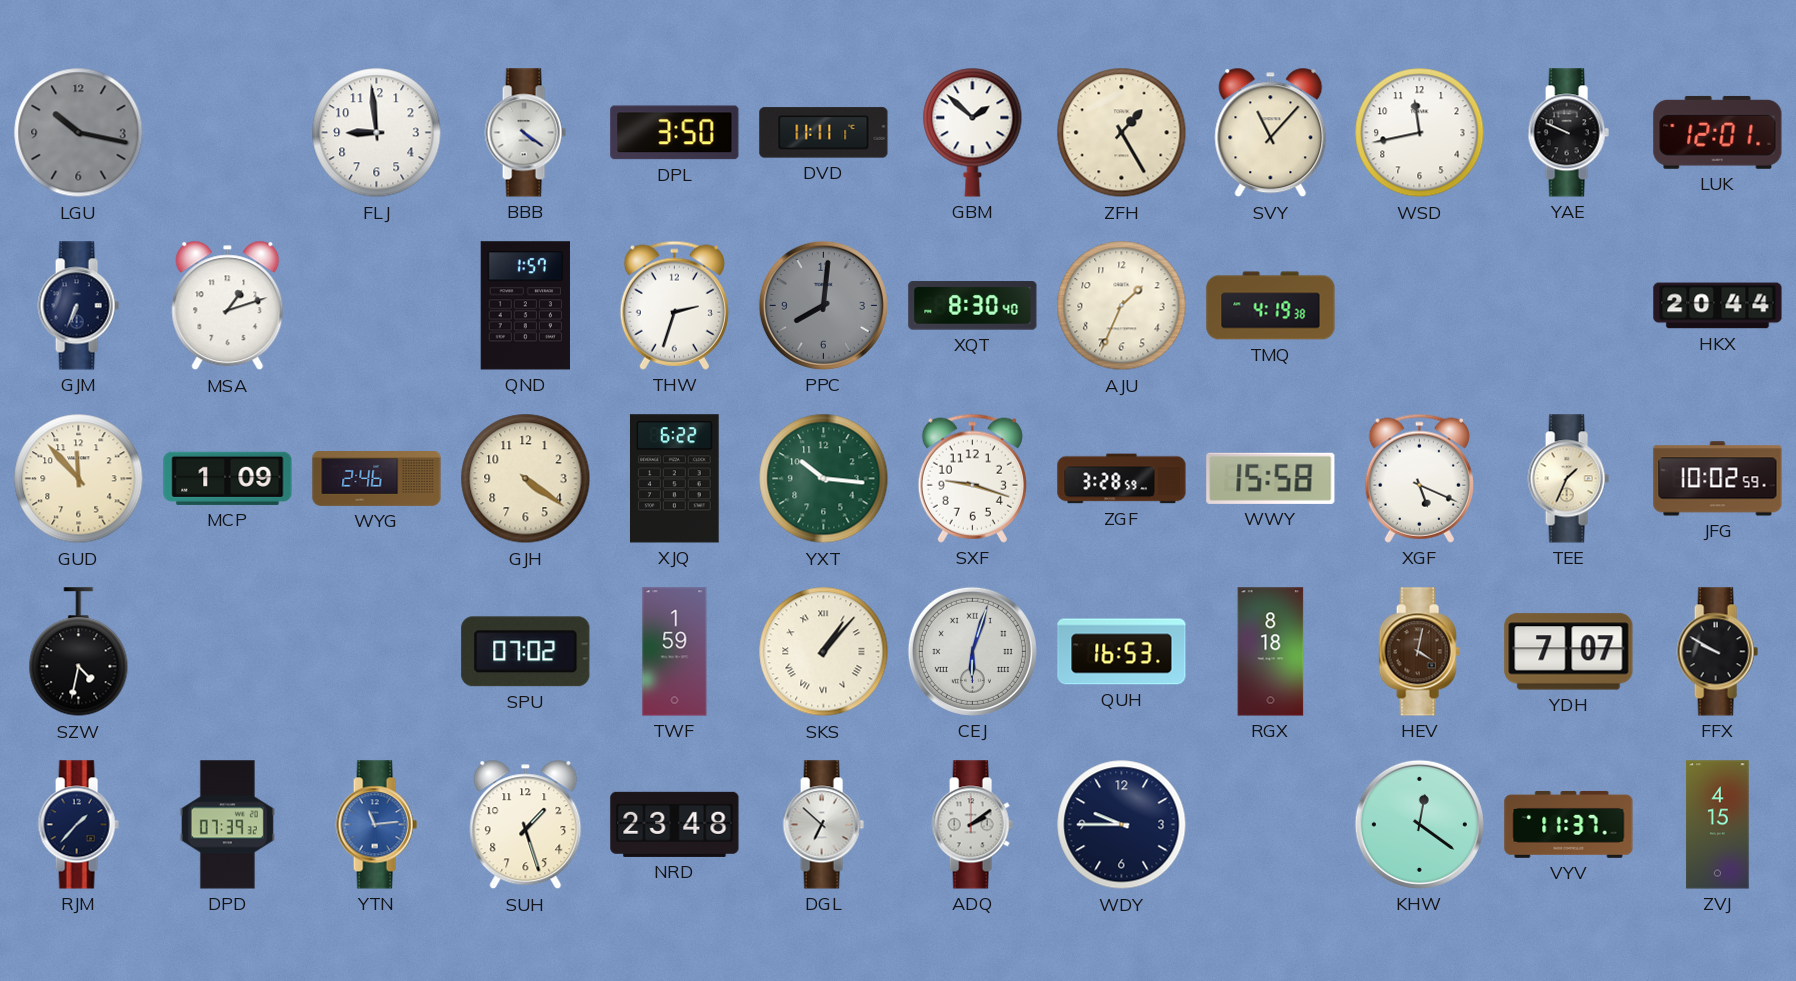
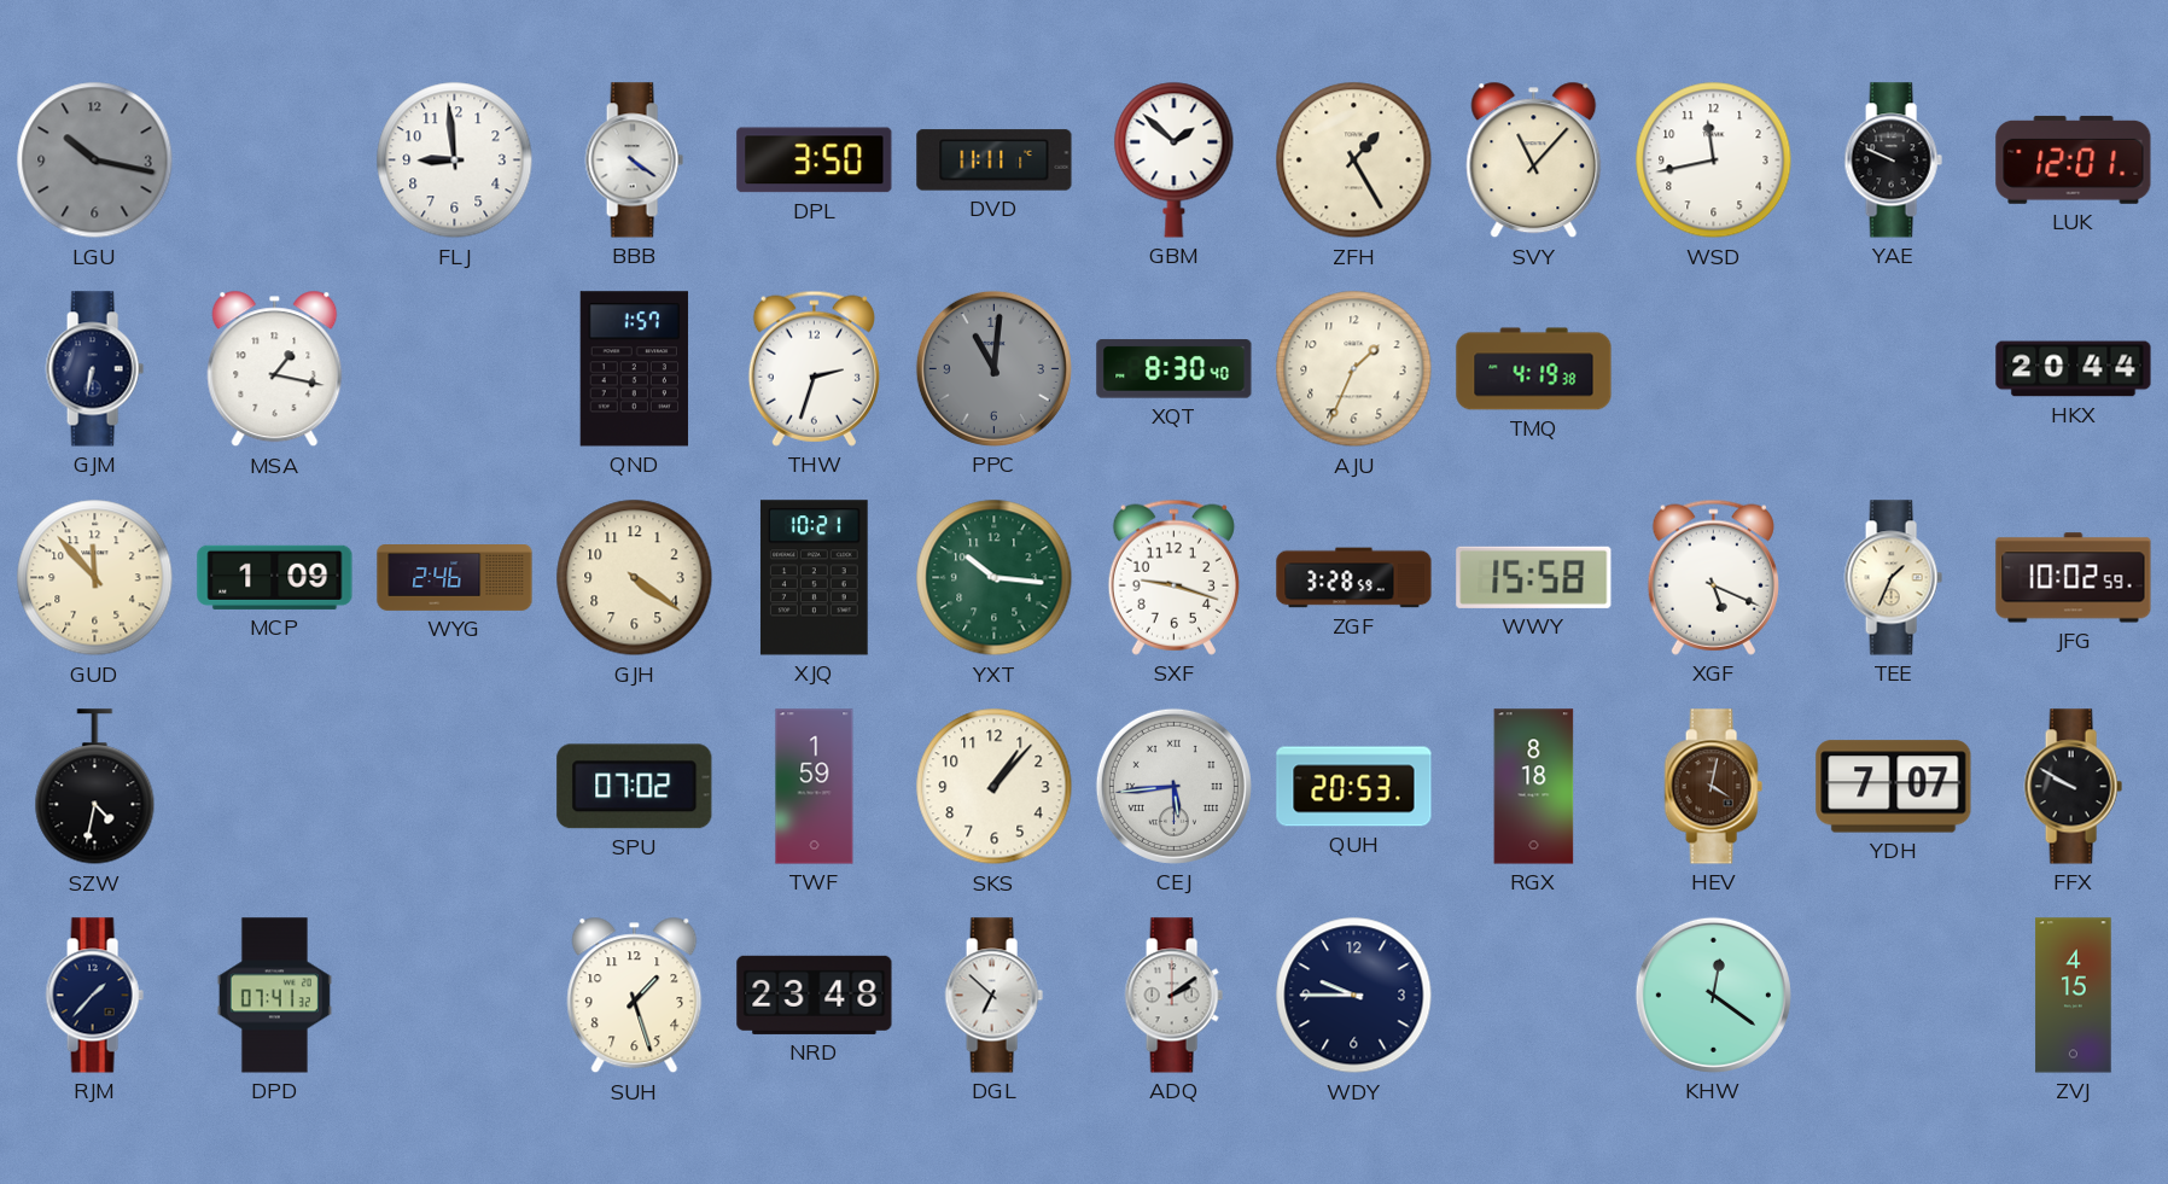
GJM: 6:34 -> 6:32 (94, 369)
MSA: 1:12 -> 1:17 (275, 369)
PPC: 8:01 -> 11:01 (993, 368)
XJQ: 6:22 -> 10:21 (814, 578)
SKS numerals: Roman -> Arabic (995, 787)
CEJ: 6:03 -> 5:44 (1173, 786)
QUH: 16:53 -> 20:53 (1354, 787)
DPD: 07:39 -> 07:41 (274, 996)
YTN: 11:14 -> none (376, 825)
VYV: 11:37 -> none (1569, 824)
